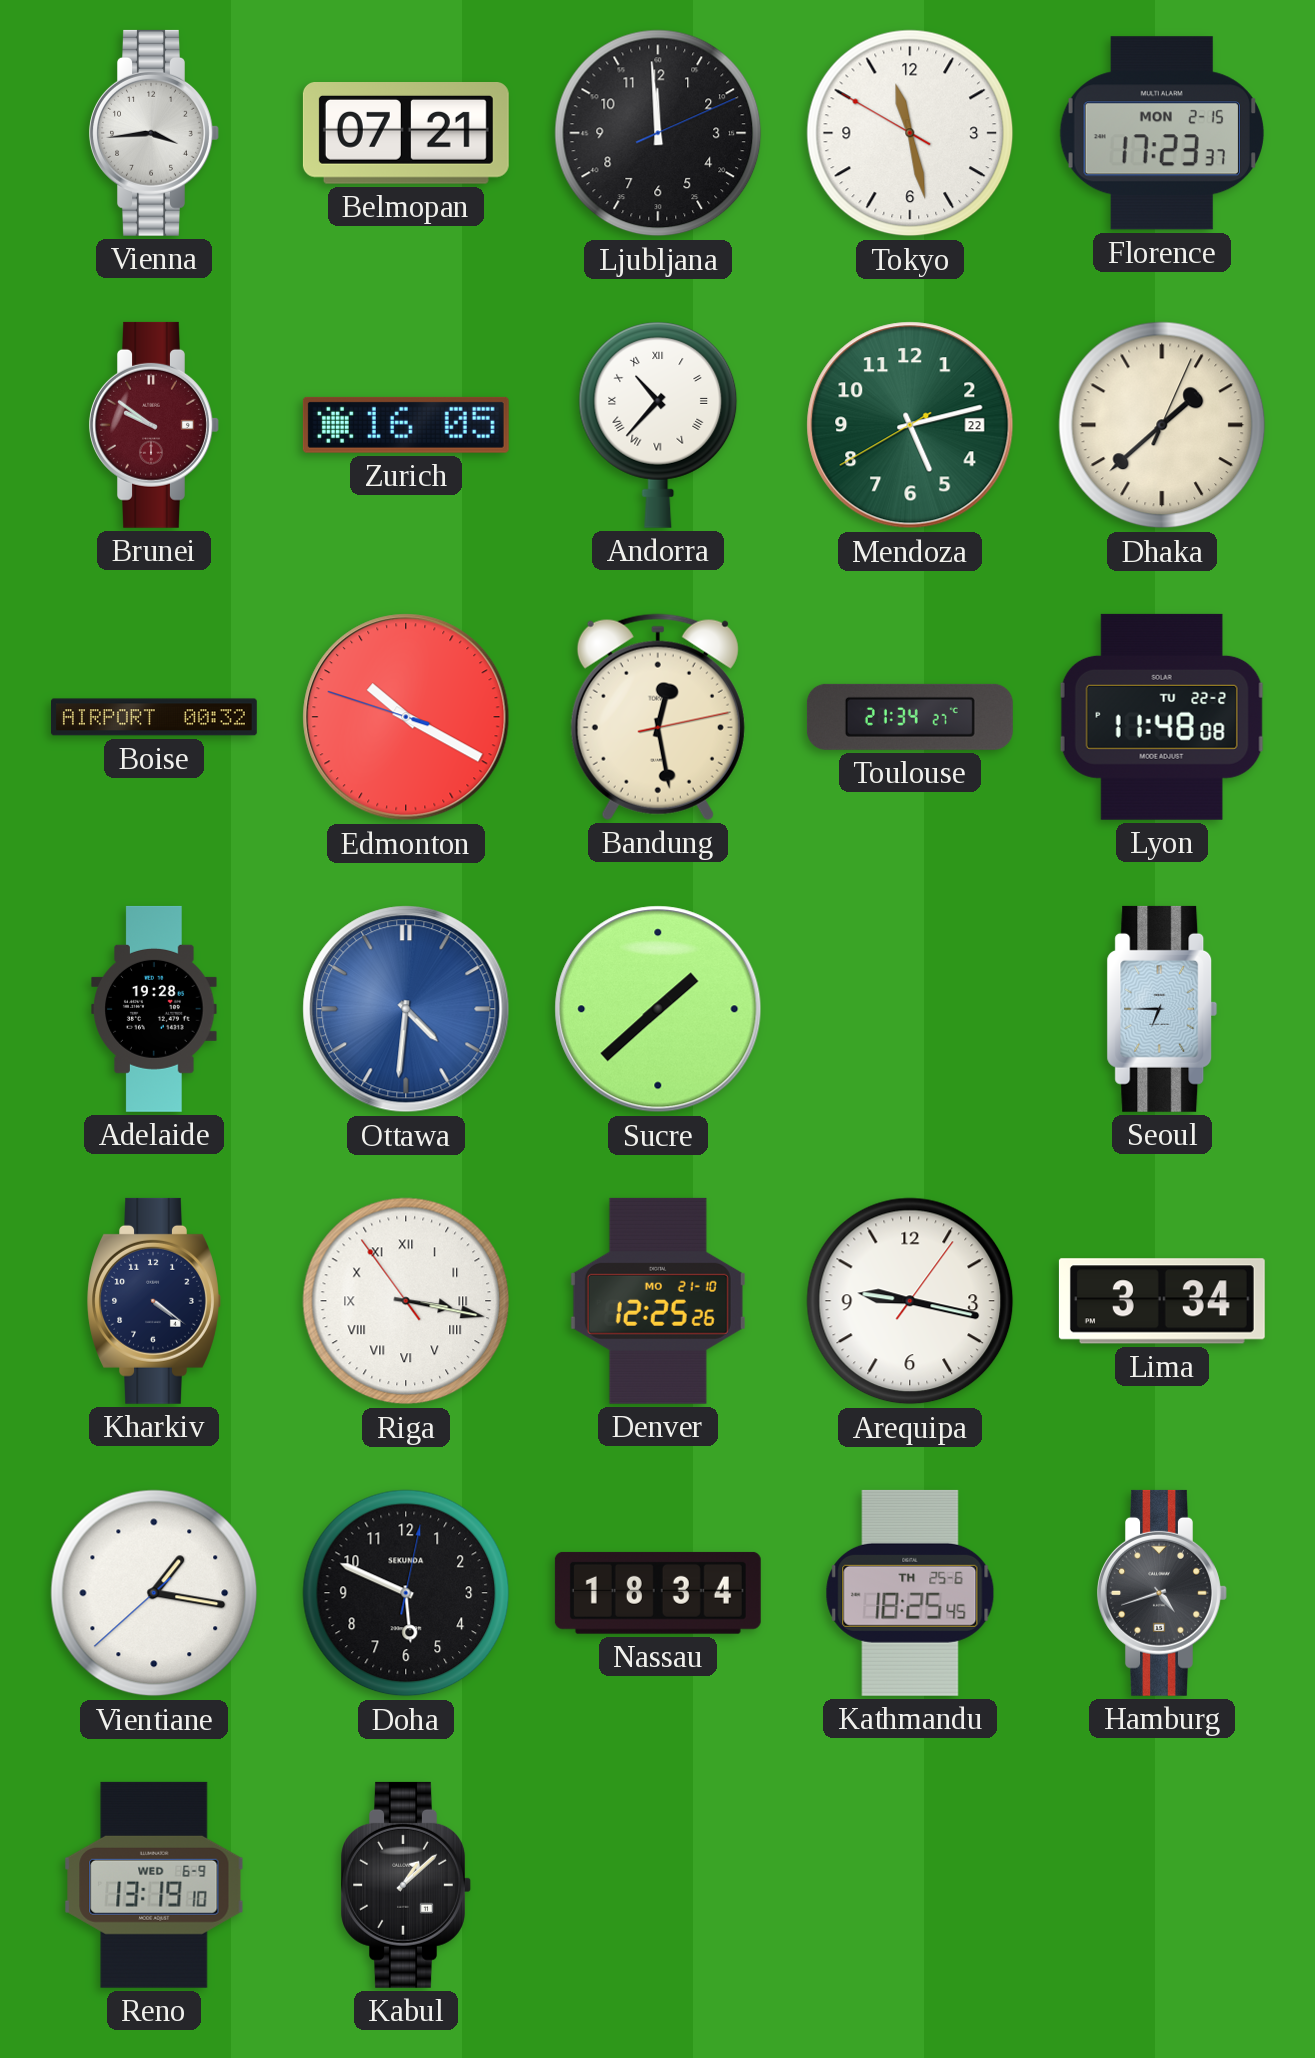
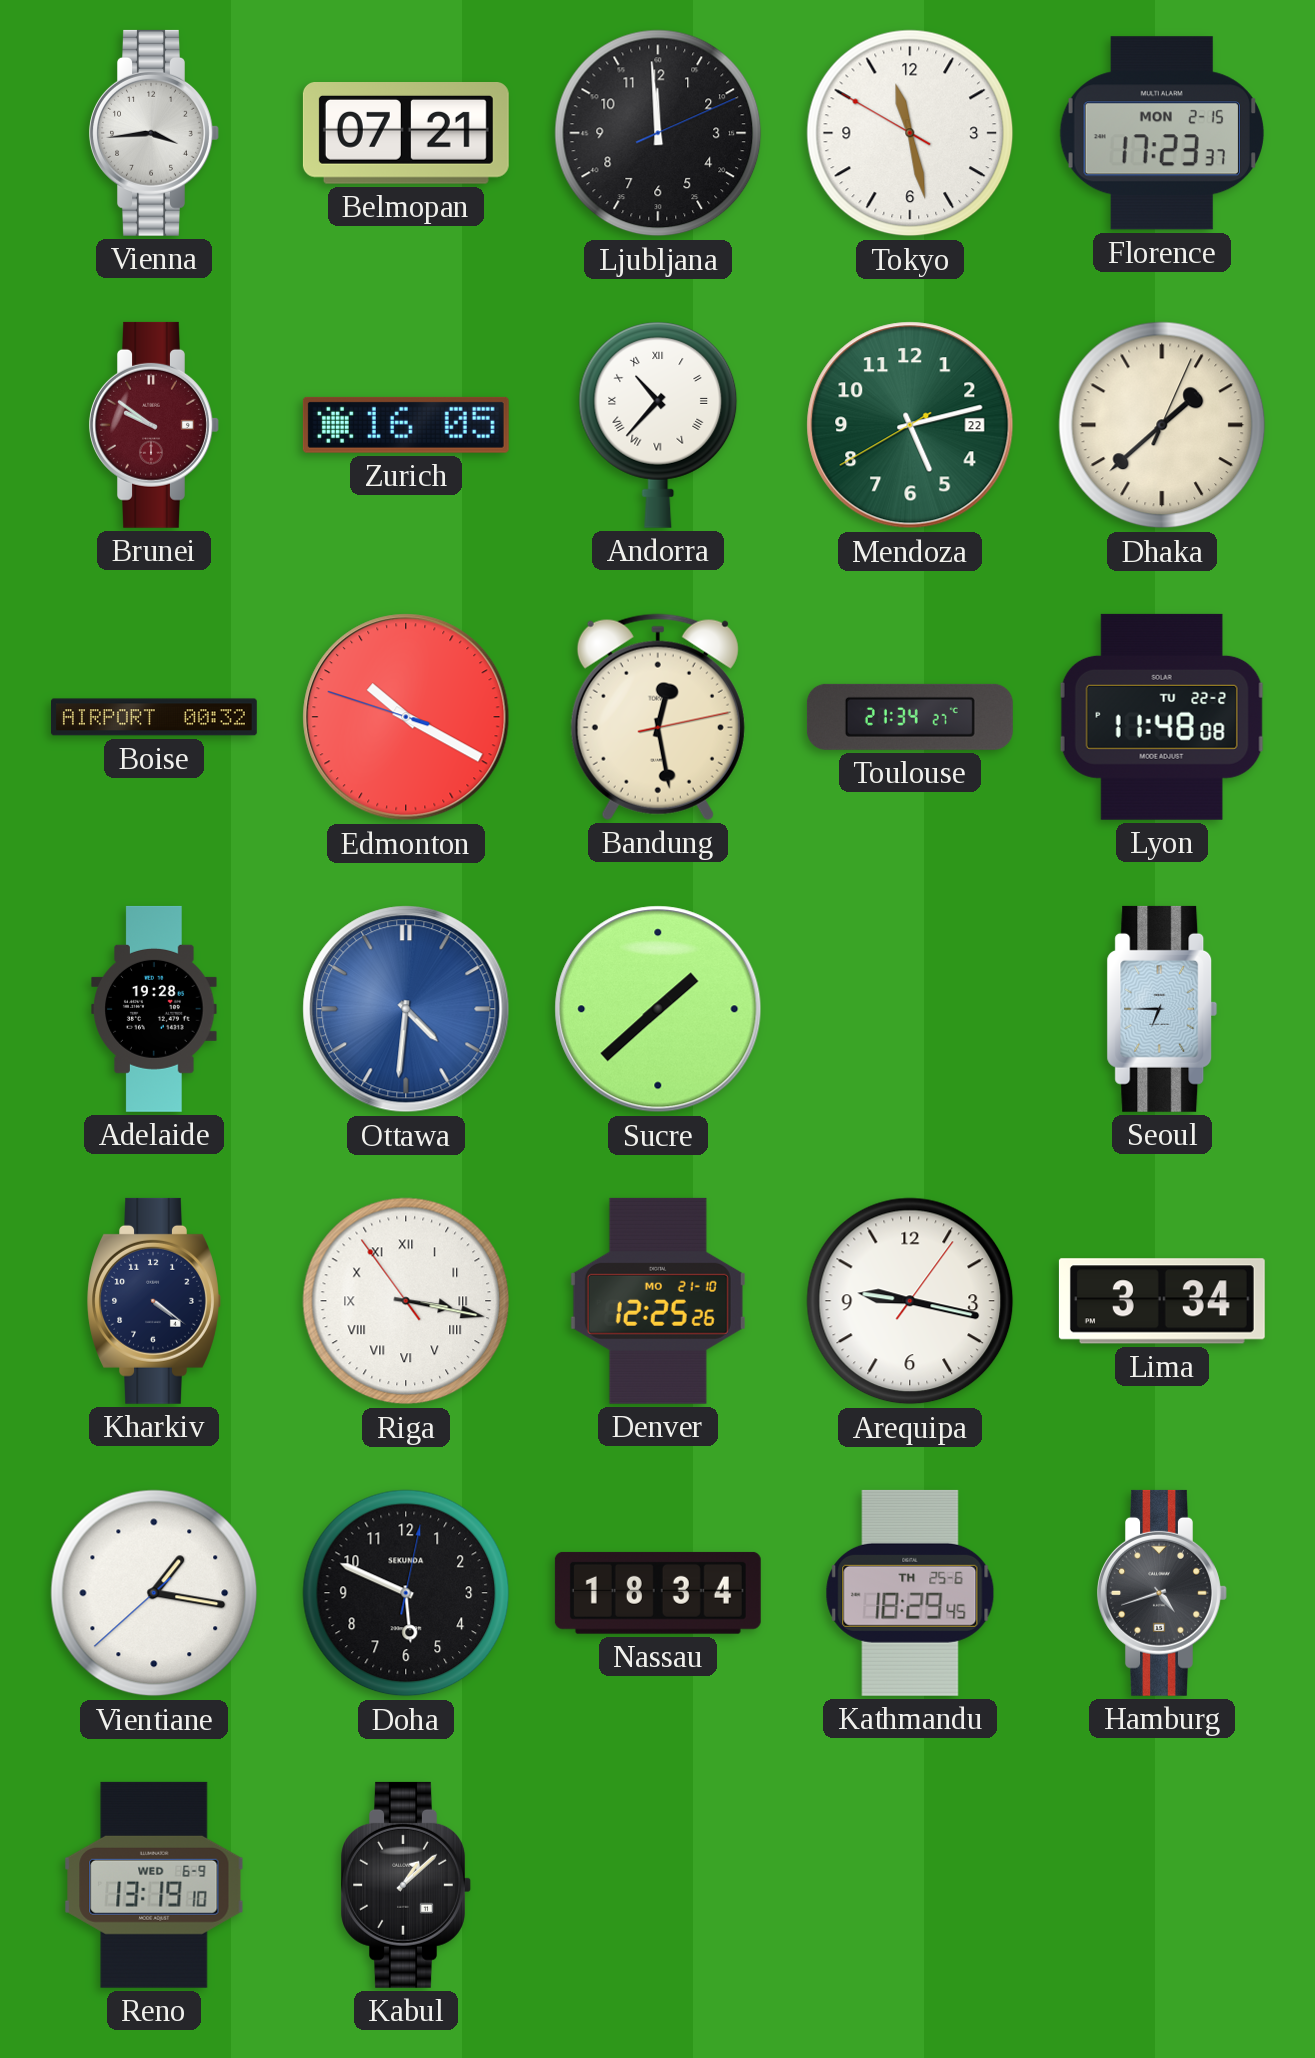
Kathmandu: 18:25 -> 18:29 (910, 1593)
